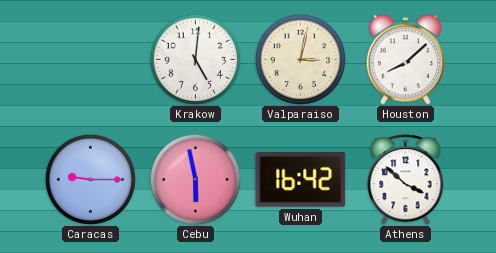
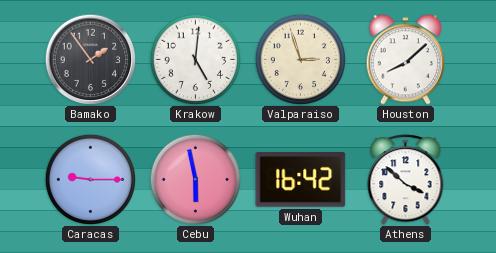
Bamako: none -> 1:54 (90, 59)
Valparaiso: 3:02 -> 2:57 (300, 59)
